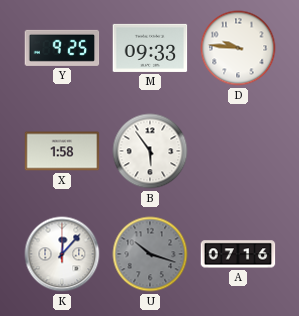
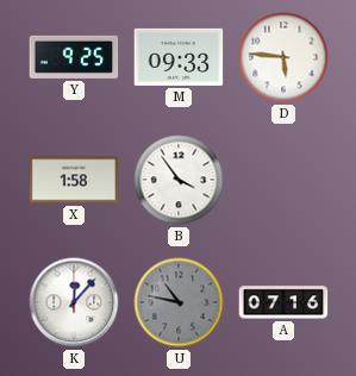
D: 9:46 -> 5:46 (283, 57)
B: 5:54 -> 3:54 (179, 180)
U: 10:18 -> 10:47 (179, 302)
